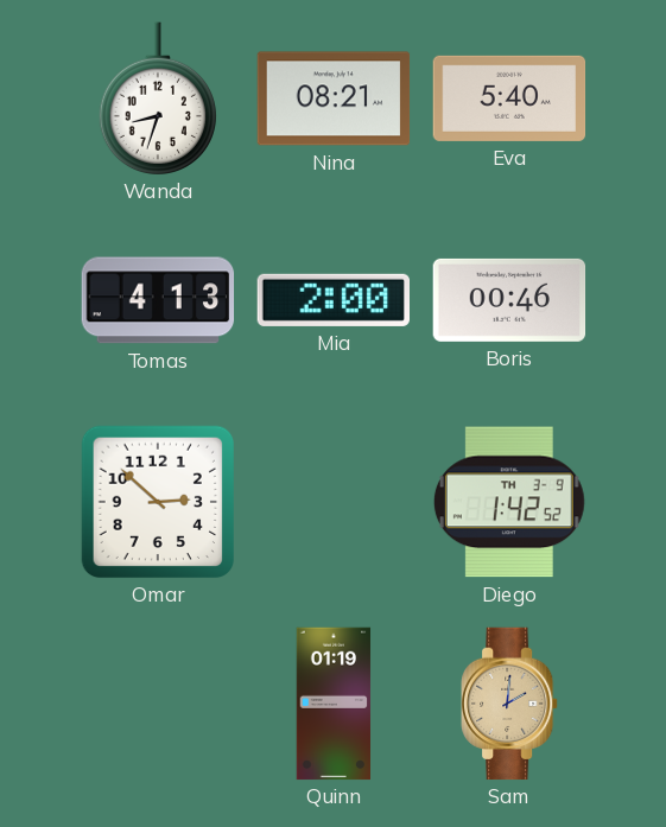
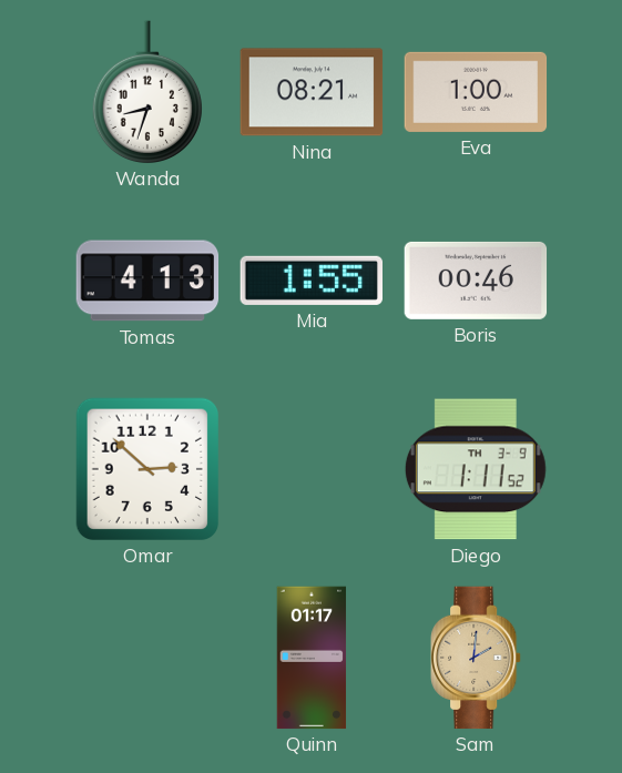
Eva: 5:40 -> 1:00 (476, 92)
Mia: 2:00 -> 1:55 (310, 281)
Diego: 1:42 -> 1:11 (476, 469)
Quinn: 01:19 -> 01:17 (312, 658)
